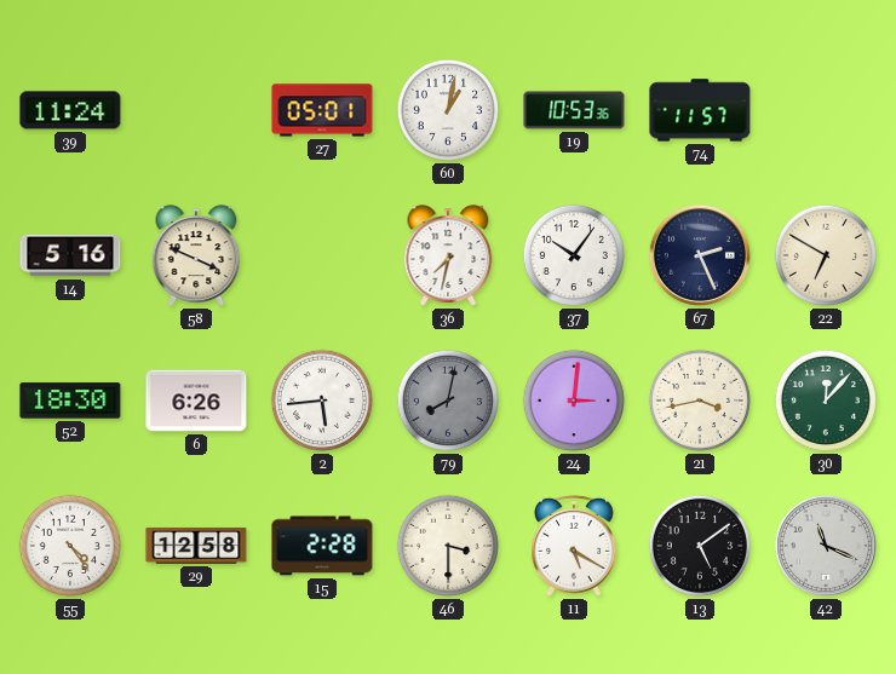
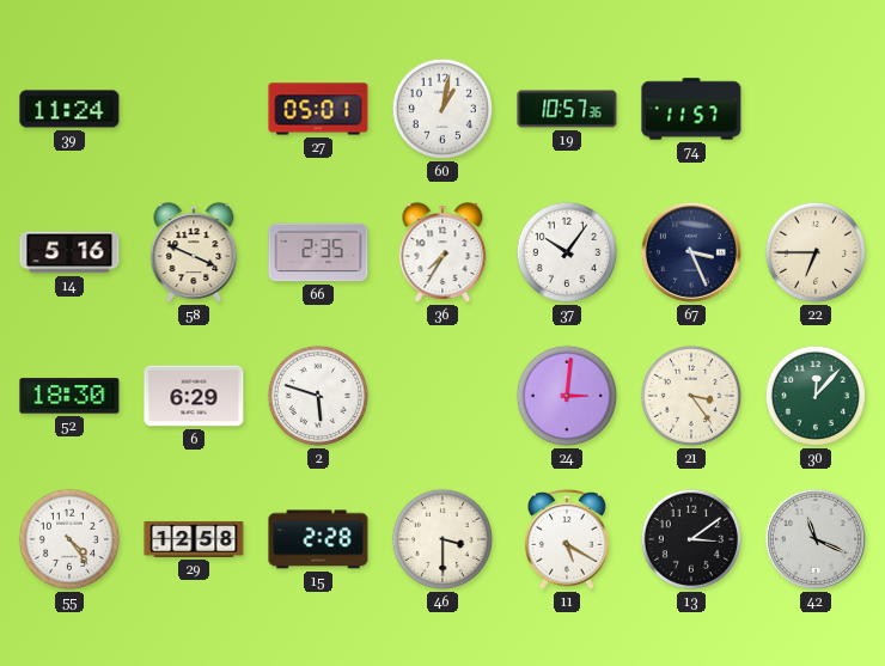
19: 10:53 -> 10:57 (567, 109)
66: none -> 2:35 (318, 252)
36: 7:32 -> 7:35 (443, 252)
67: 2:26 -> 3:26 (691, 252)
22: 6:50 -> 6:45 (816, 252)
6: 6:26 -> 6:29 (194, 396)
2: 5:44 -> 5:48 (318, 396)
79: 8:02 -> none (448, 401)
21: 3:43 -> 3:24 (691, 396)
13: 5:09 -> 3:09 (691, 539)
